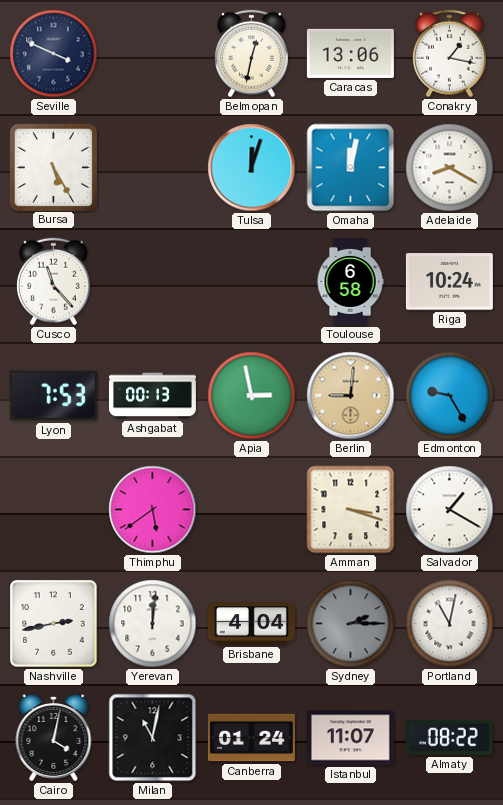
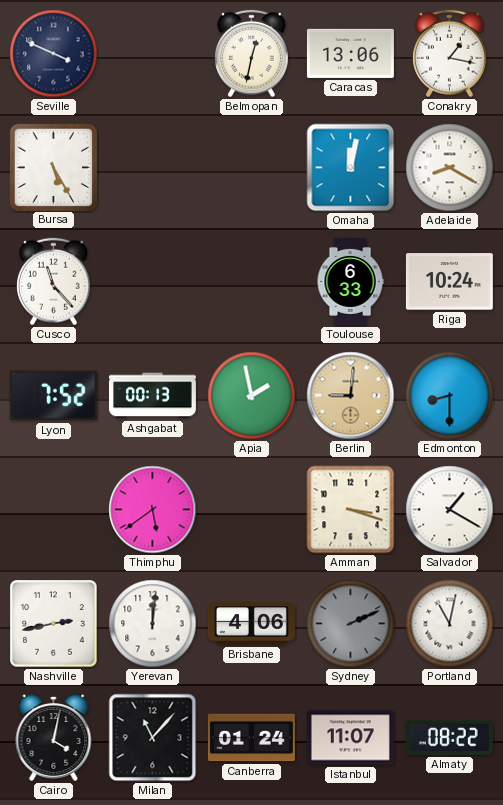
Tulsa: 12:03 -> none (252, 168)
Toulouse: 6:58 -> 6:33 (350, 281)
Lyon: 7:53 -> 7:52 (53, 396)
Apia: 2:58 -> 1:58 (252, 396)
Edmonton: 9:25 -> 8:30 (450, 396)
Brisbane: 4:04 -> 4:06 (251, 624)
Sydney: 2:15 -> 2:11 (351, 624)
Milan: 11:02 -> 11:07 (153, 738)
